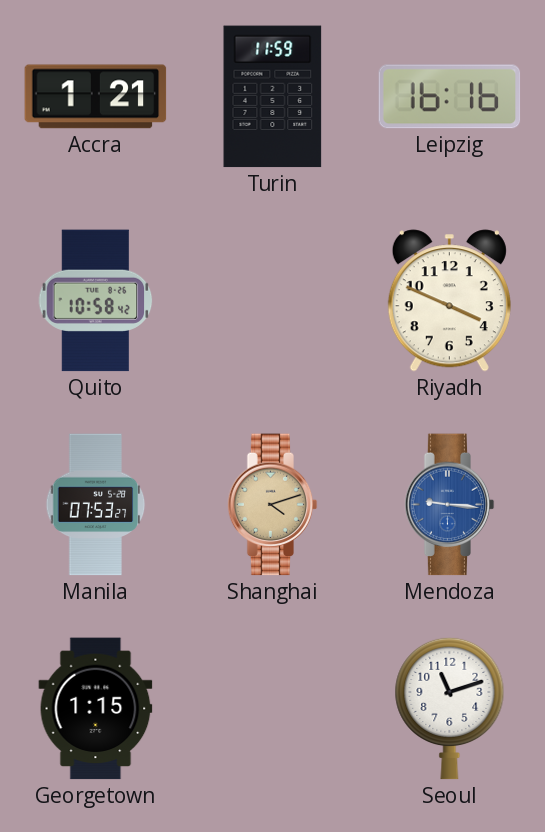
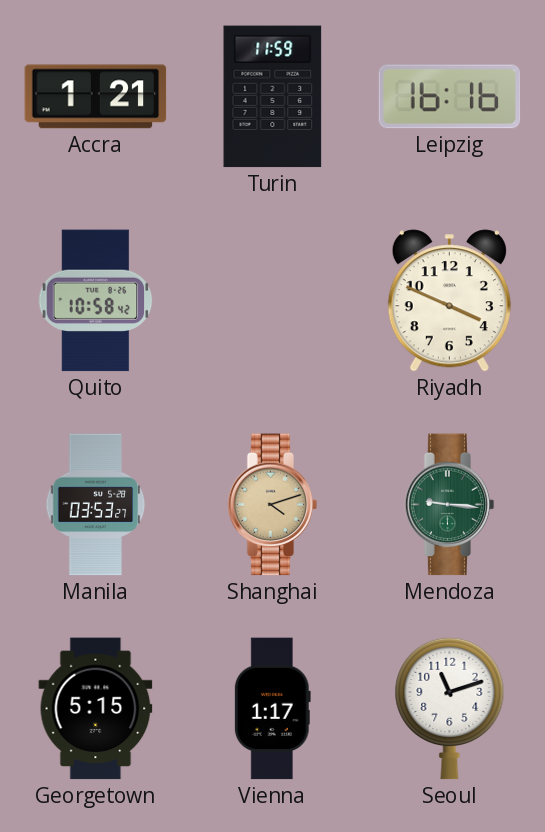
Manila: 07:53 -> 03:53 (96, 505)
Mendoza dial: blue -> green (450, 505)
Georgetown: 1:15 -> 5:15 (96, 709)
Vienna: none -> 1:17 (272, 709)
